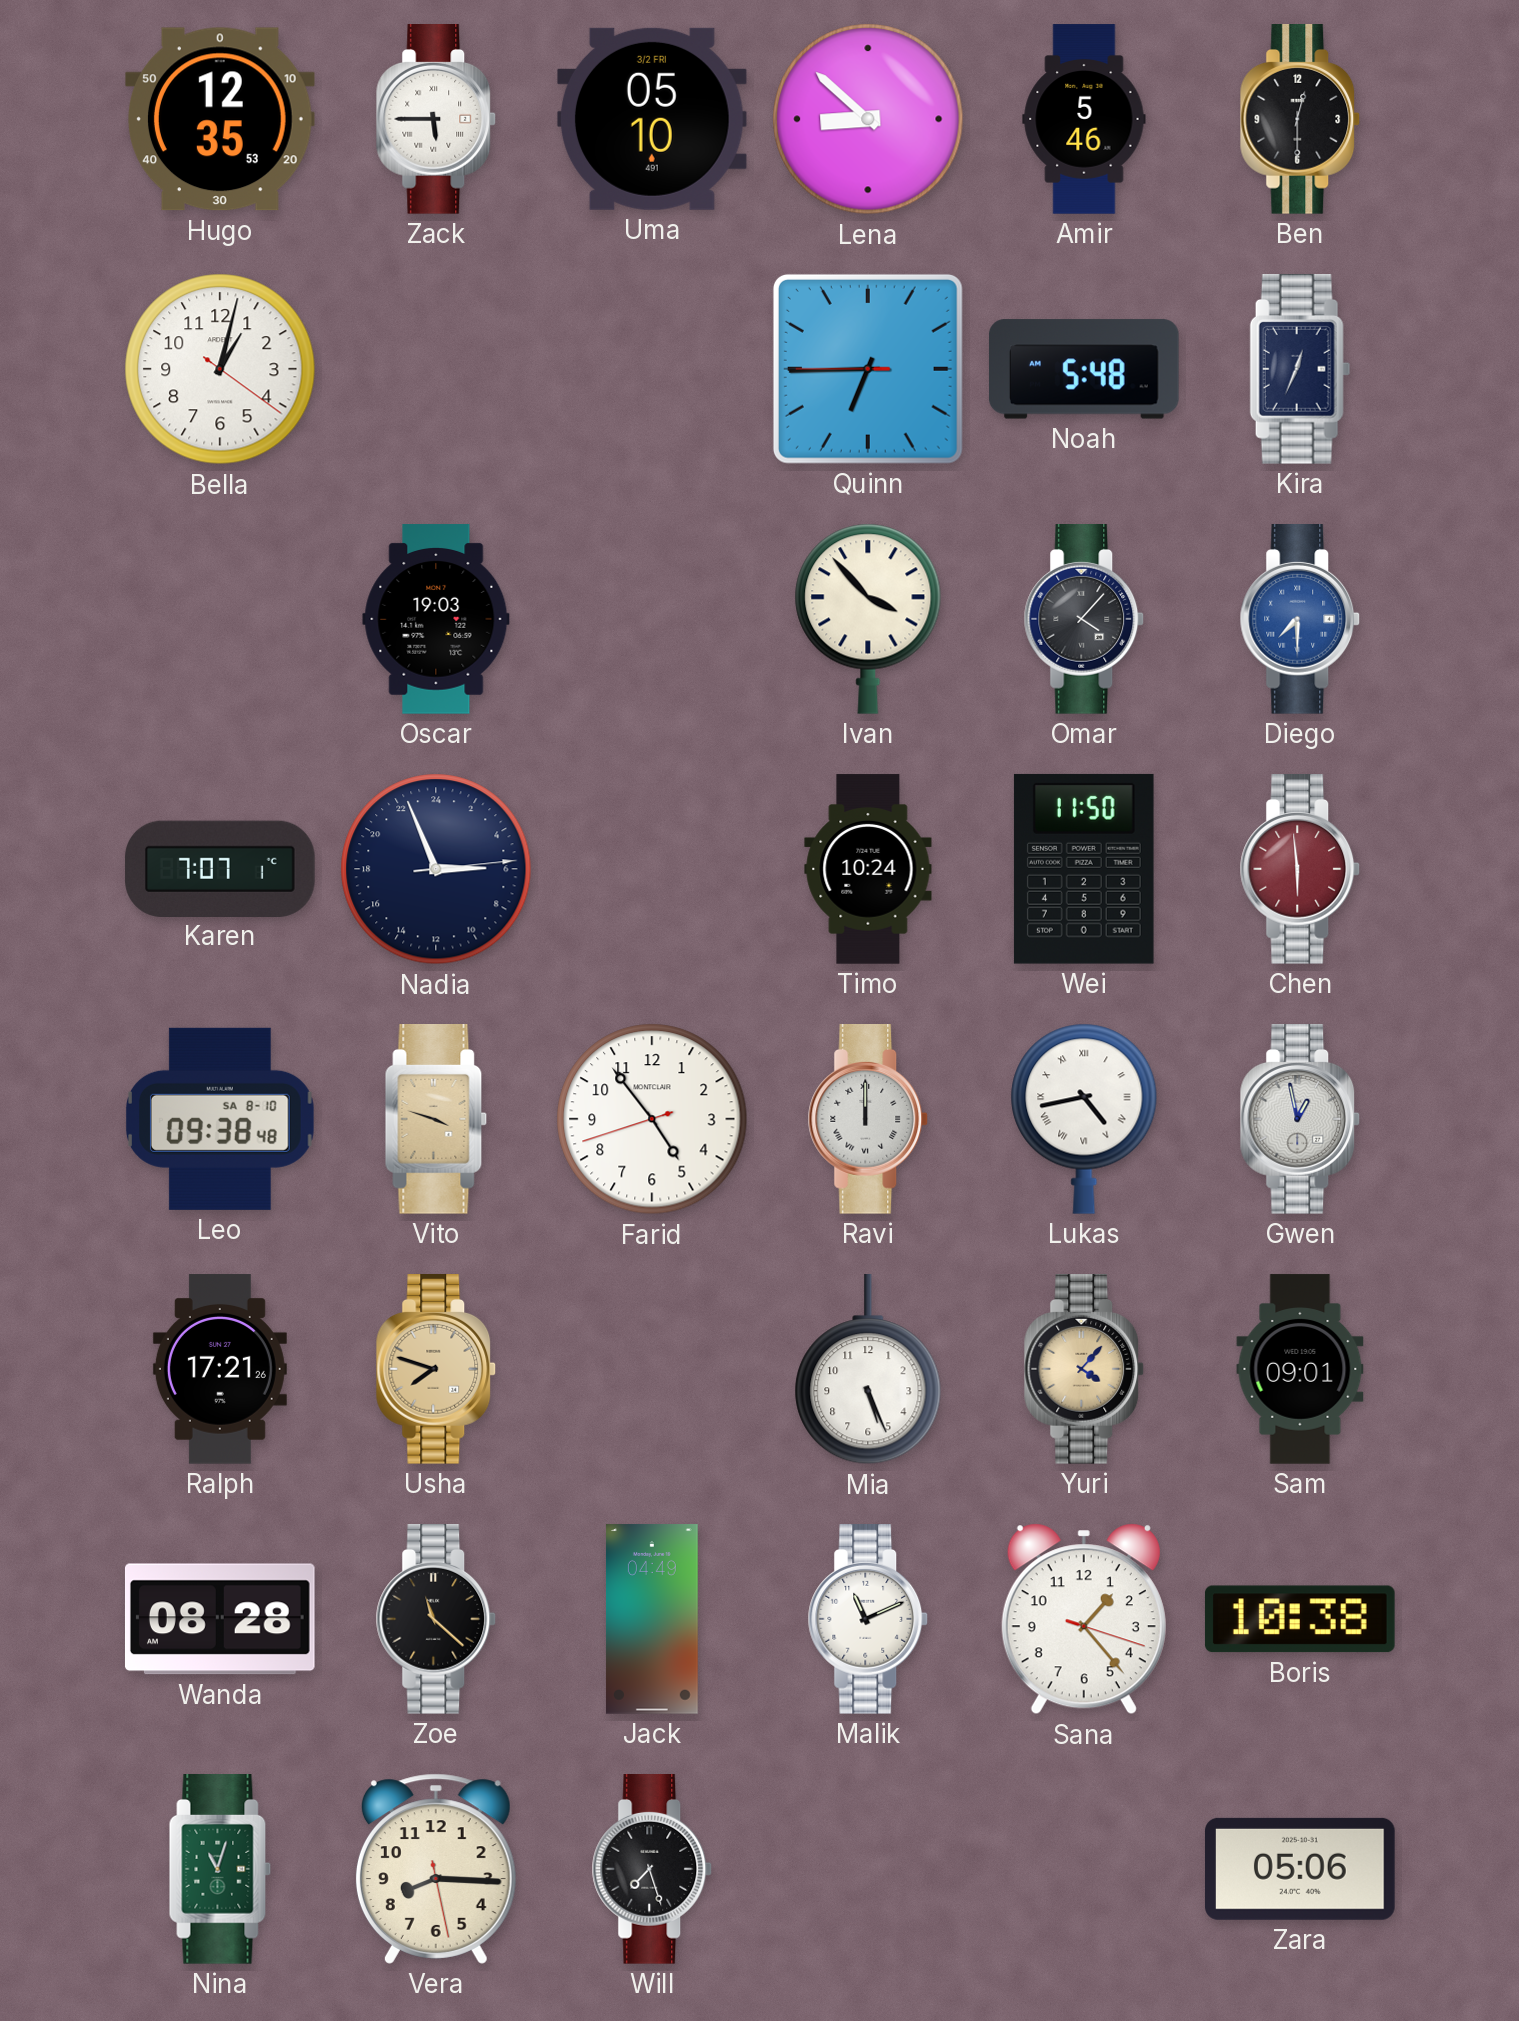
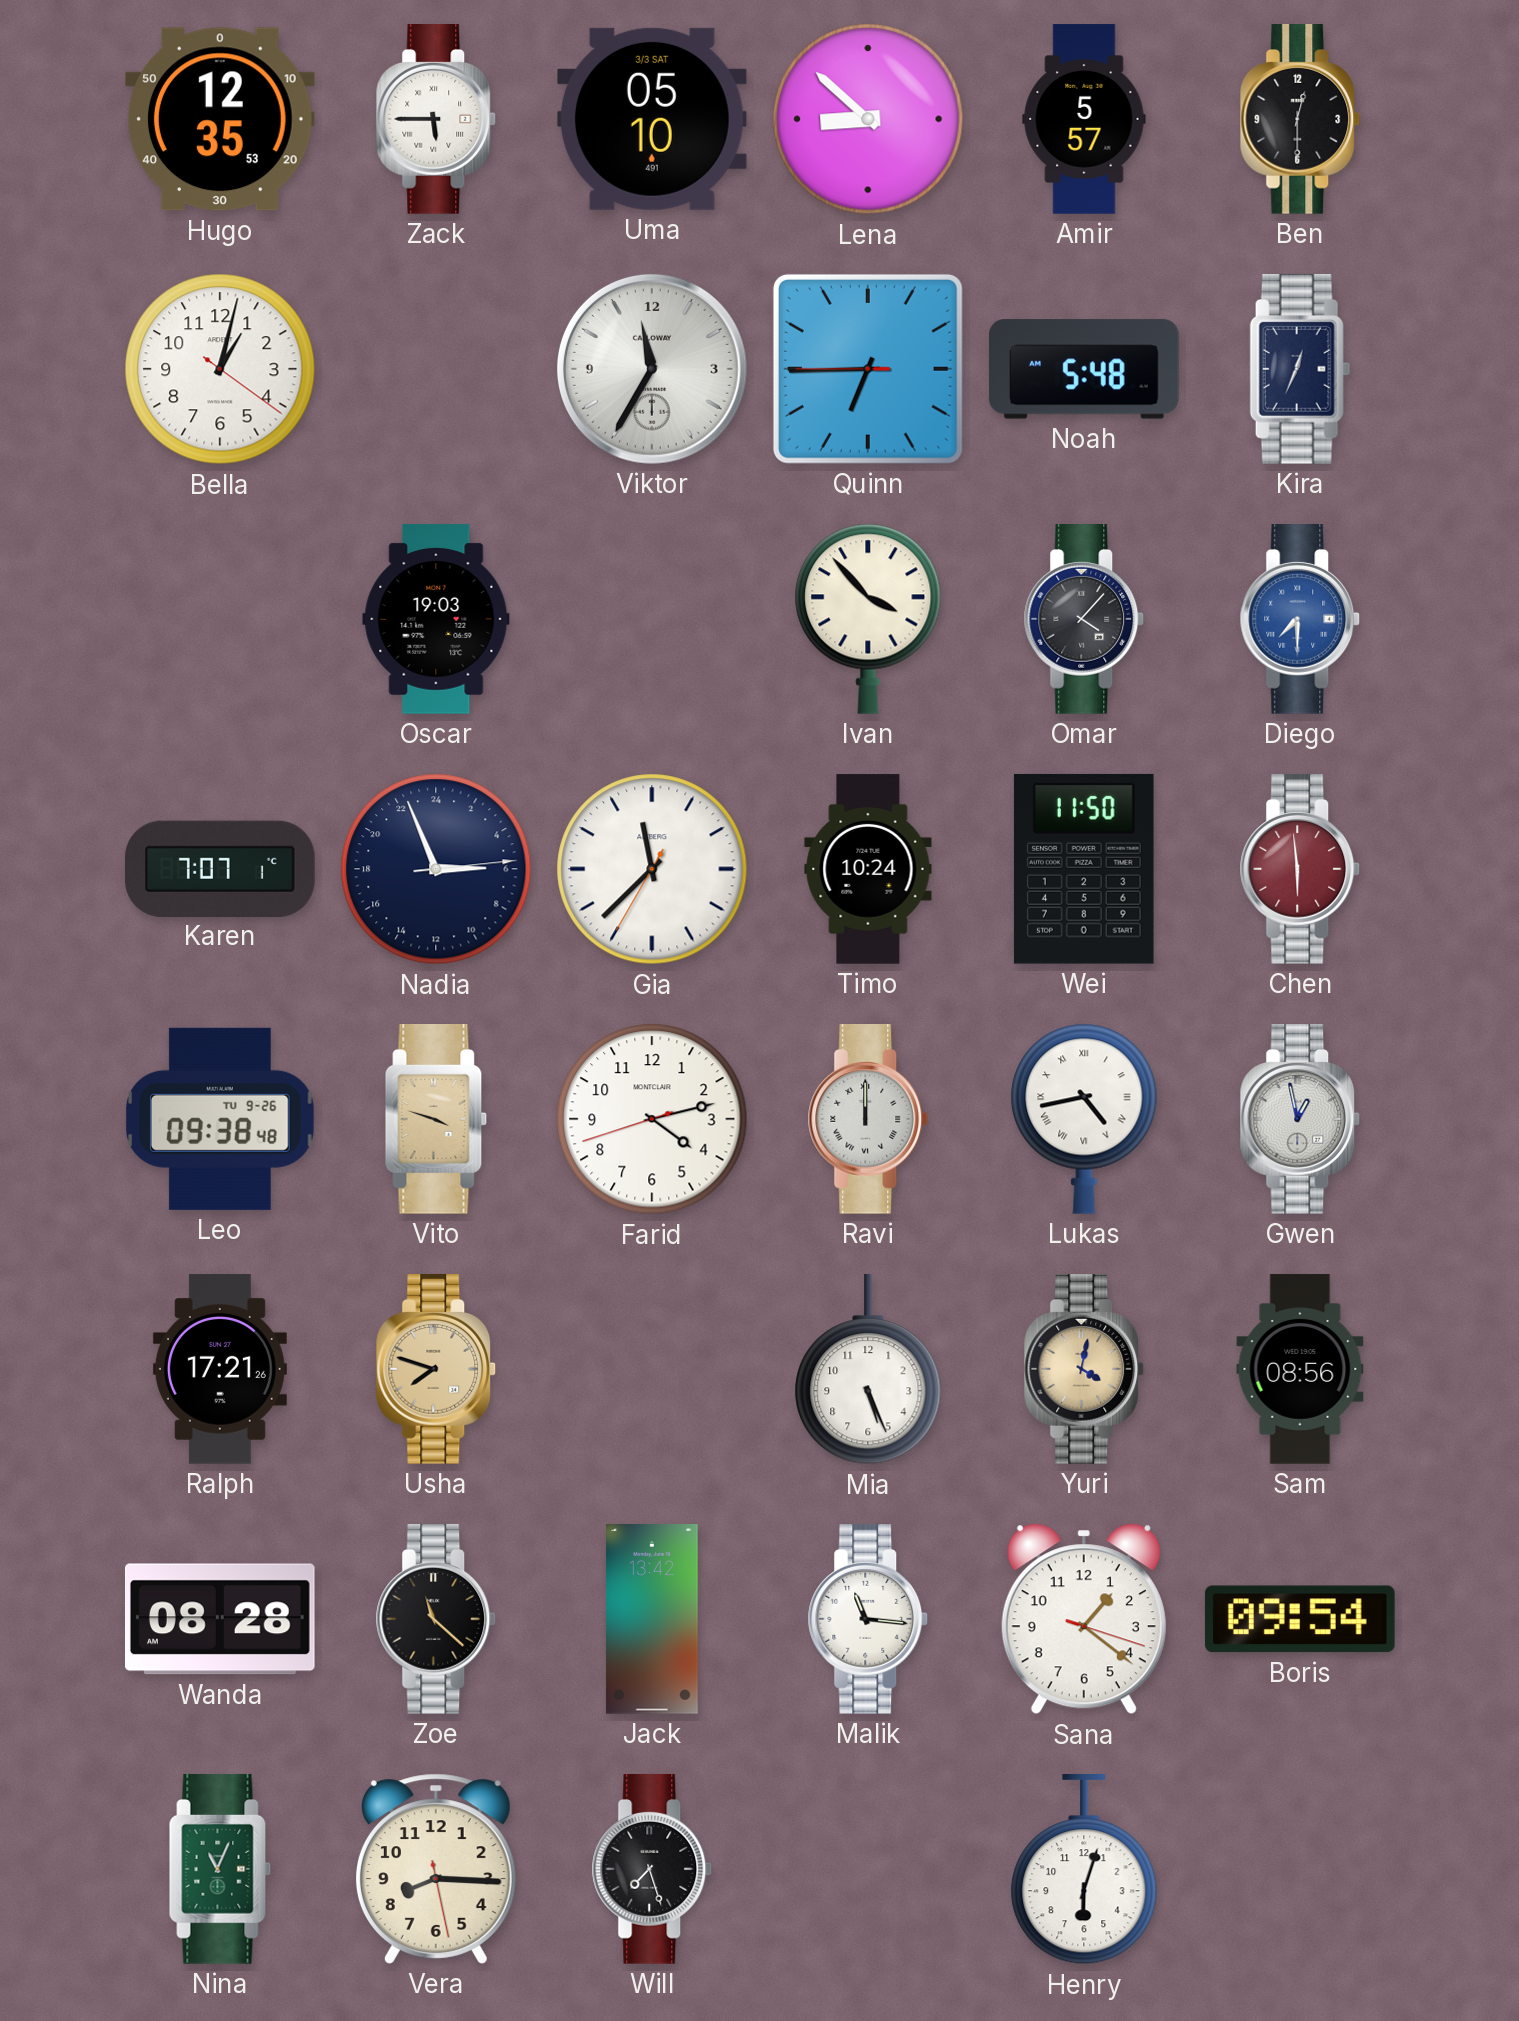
Uma date: 3/2 FRI -> 3/3 SAT (652, 119)
Amir: 5:46 -> 5:57 (1084, 119)
Viktor: none -> 11:35 (652, 369)
Gia: none -> 11:37 (652, 869)
Leo date: SA 8-10 -> TU 9-26 (220, 1119)
Farid: 4:53 -> 4:12 (652, 1119)
Yuri: 4:07 -> 4:02 (1084, 1370)
Sam: 09:01 -> 08:56 (1300, 1369)
Jack: 04:49 -> 13:42 (652, 1619)
Malik: 11:11 -> 11:16 (868, 1620)
Sana: 1:23 -> 1:21 (1084, 1619)
Boris: 10:38 -> 09:54 (1300, 1619)
Nina: 11:03 -> 11:04 (220, 1870)
Henry: none -> 6:03 (1084, 1870)
Zara: 05:06 -> none (1301, 1869)
